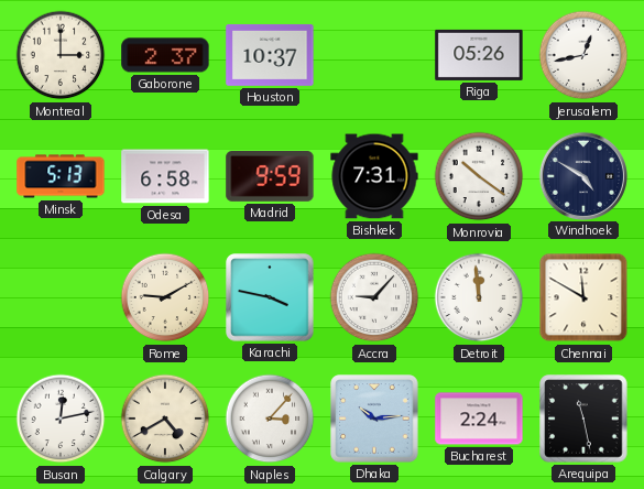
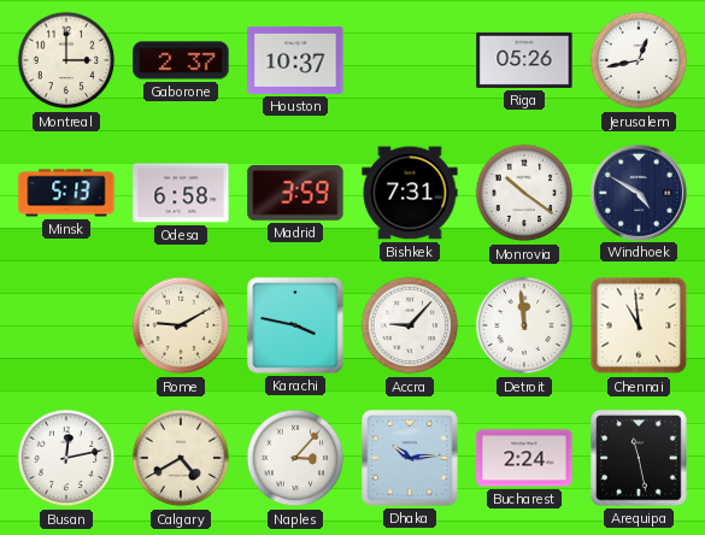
Madrid: 9:59 -> 3:59 (295, 194)
Chennai: 11:50 -> 10:59 (639, 325)
